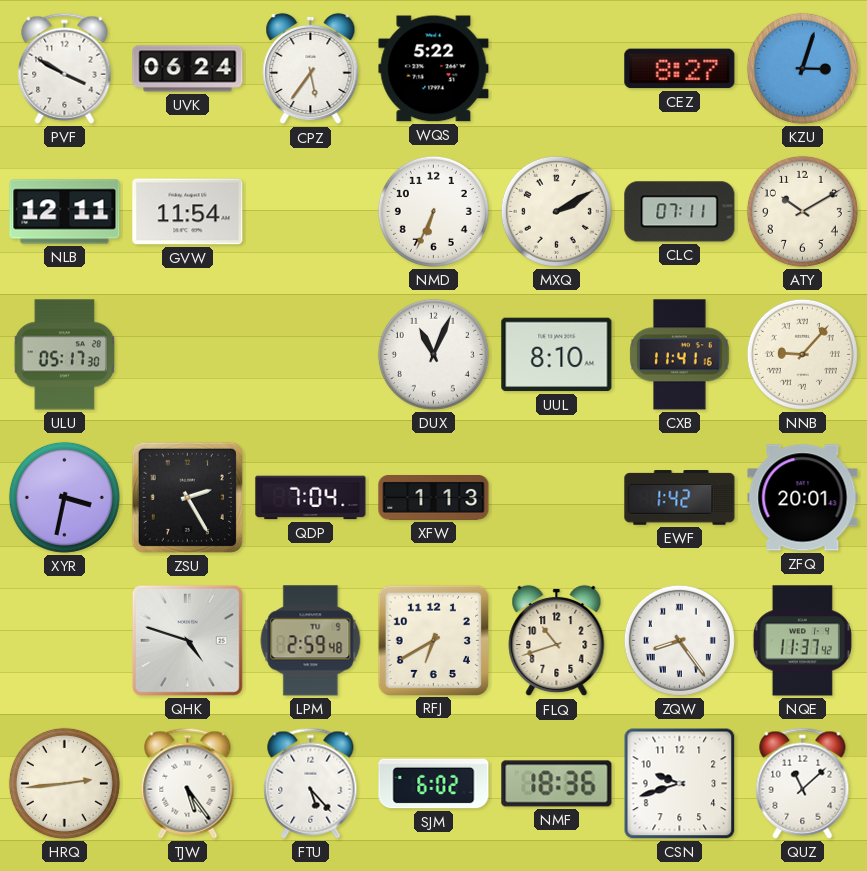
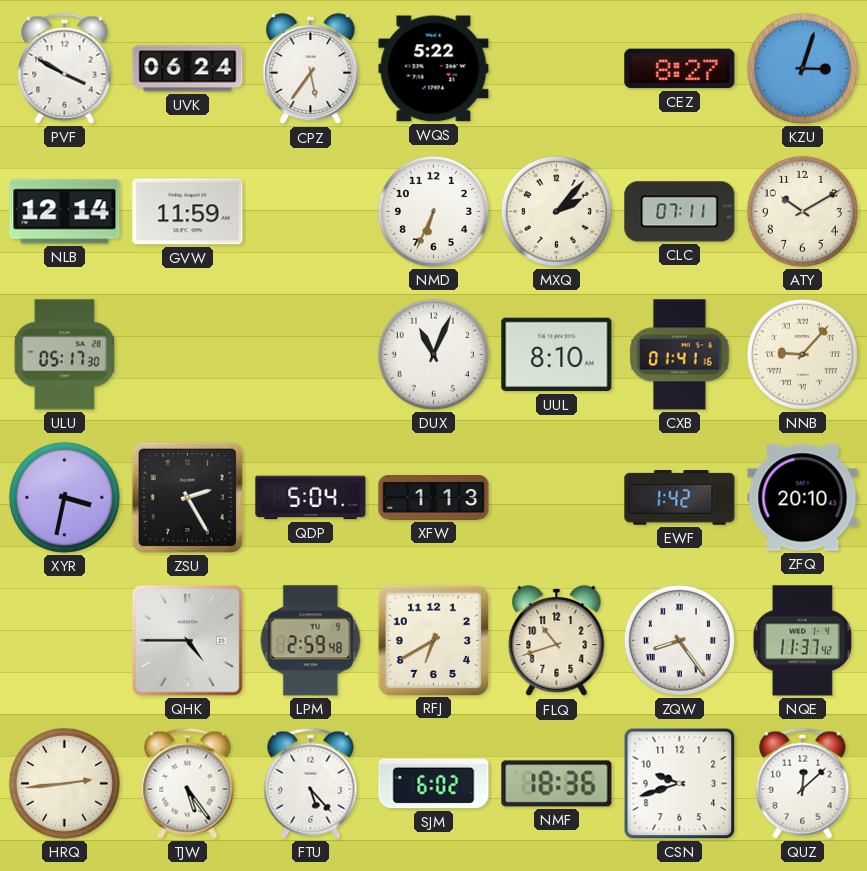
NLB: 12:11 -> 12:14 (65, 212)
GVW: 11:54 -> 11:59 (188, 212)
MXQ: 2:10 -> 2:07 (556, 211)
CXB: 11:41 -> 01:41 (680, 355)
QDP: 7:04 -> 5:04 (311, 498)
ZFQ: 20:01 -> 20:10 (803, 498)
QHK: 4:48 -> 4:45 (187, 640)
QUZ: 11:08 -> 12:08 (803, 783)
